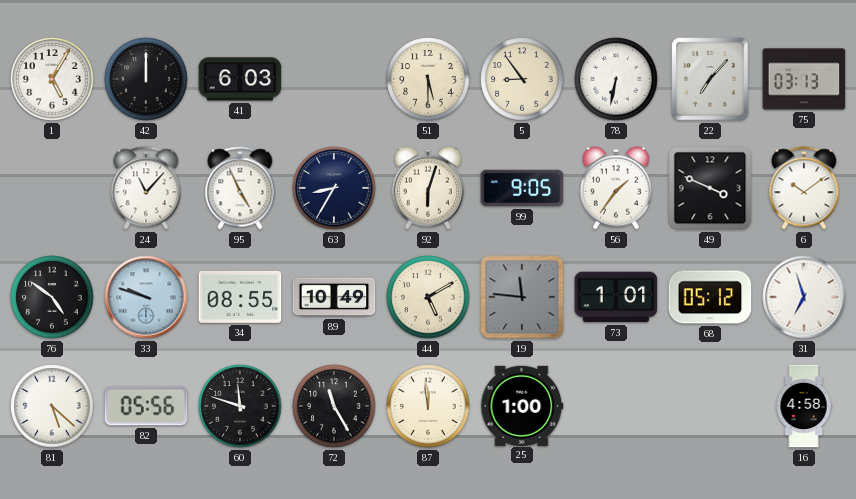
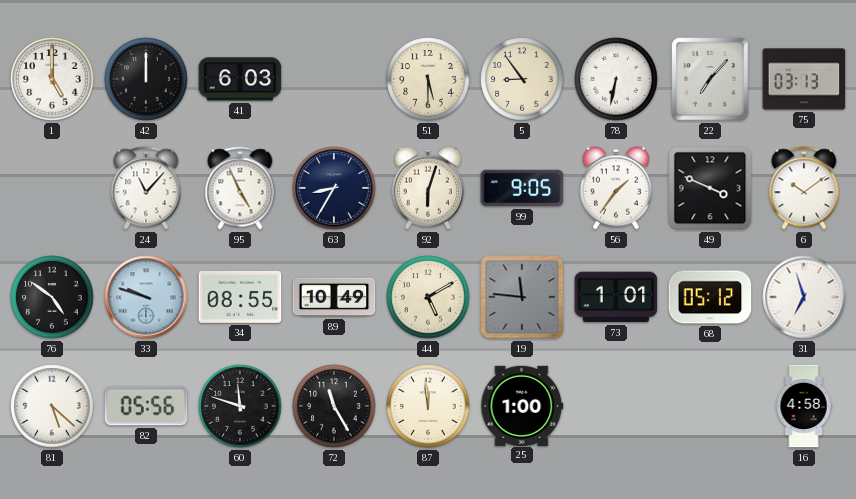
1: 5:05 -> 5:00 (52, 79)
